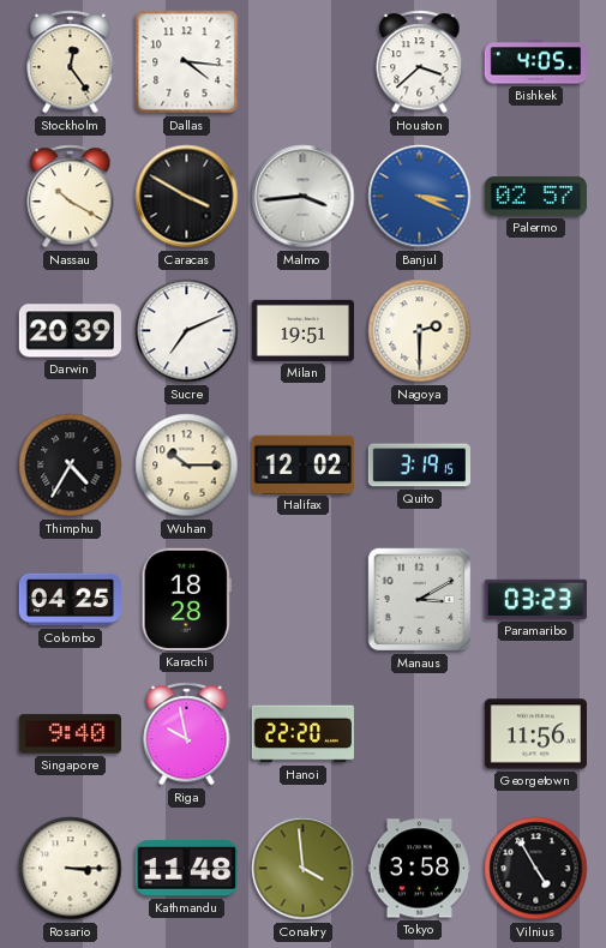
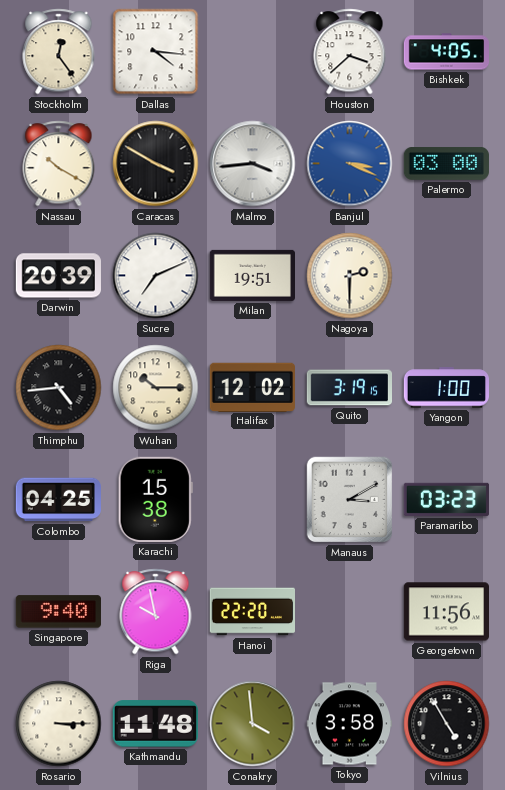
Palermo: 02:57 -> 03:00 (446, 164)
Thimphu: 4:35 -> 4:44 (59, 388)
Yangon: none -> 1:00 (446, 388)
Karachi: 18:28 -> 15:38 (155, 499)
